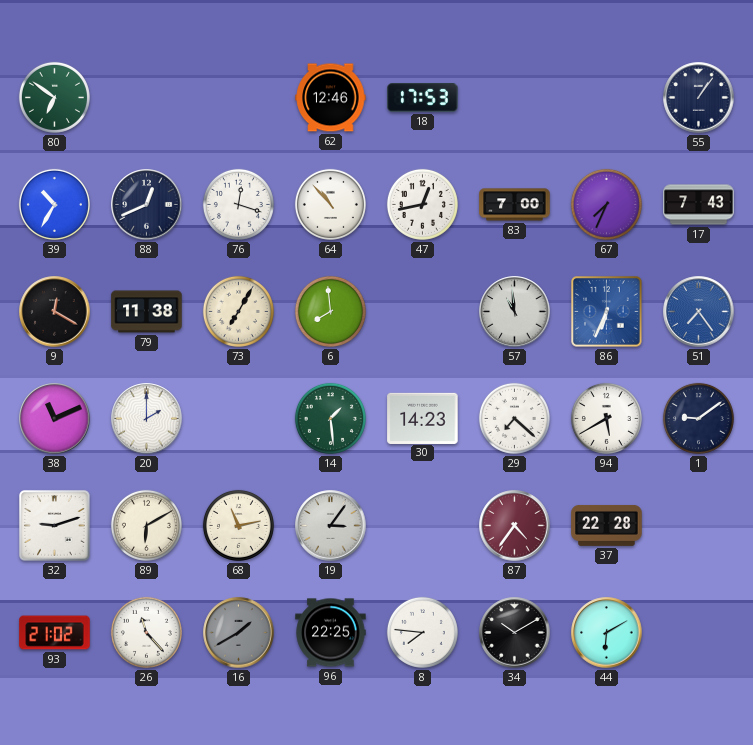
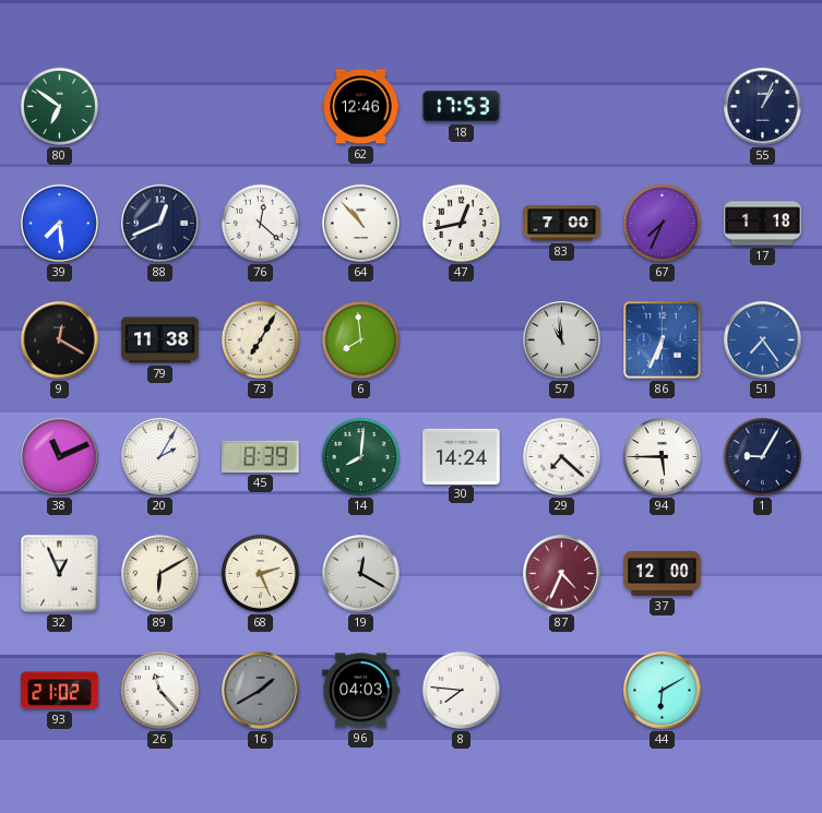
55: 1:06 -> 1:04 (763, 107)
39: 10:35 -> 7:29 (59, 223)
76: 12:18 -> 12:22 (260, 223)
17: 7:43 -> 1:18 (763, 224)
20: 2:00 -> 2:05 (160, 457)
45: none -> 8:39 (261, 456)
14: 1:29 -> 8:01 (360, 456)
30: 14:23 -> 14:24 (462, 456)
94: 5:40 -> 5:45 (662, 456)
1: 9:09 -> 9:05 (762, 456)
32: 9:12 -> 12:56 (60, 574)
68: 11:13 -> 2:26 (260, 573)
19: 3:06 -> 12:20 (361, 574)
87: 4:36 -> 4:34 (562, 574)
37: 22:28 -> 12:00 (663, 573)
96: 22:25 -> 04:03 (361, 691)
34: 10:10 -> none (515, 633)
